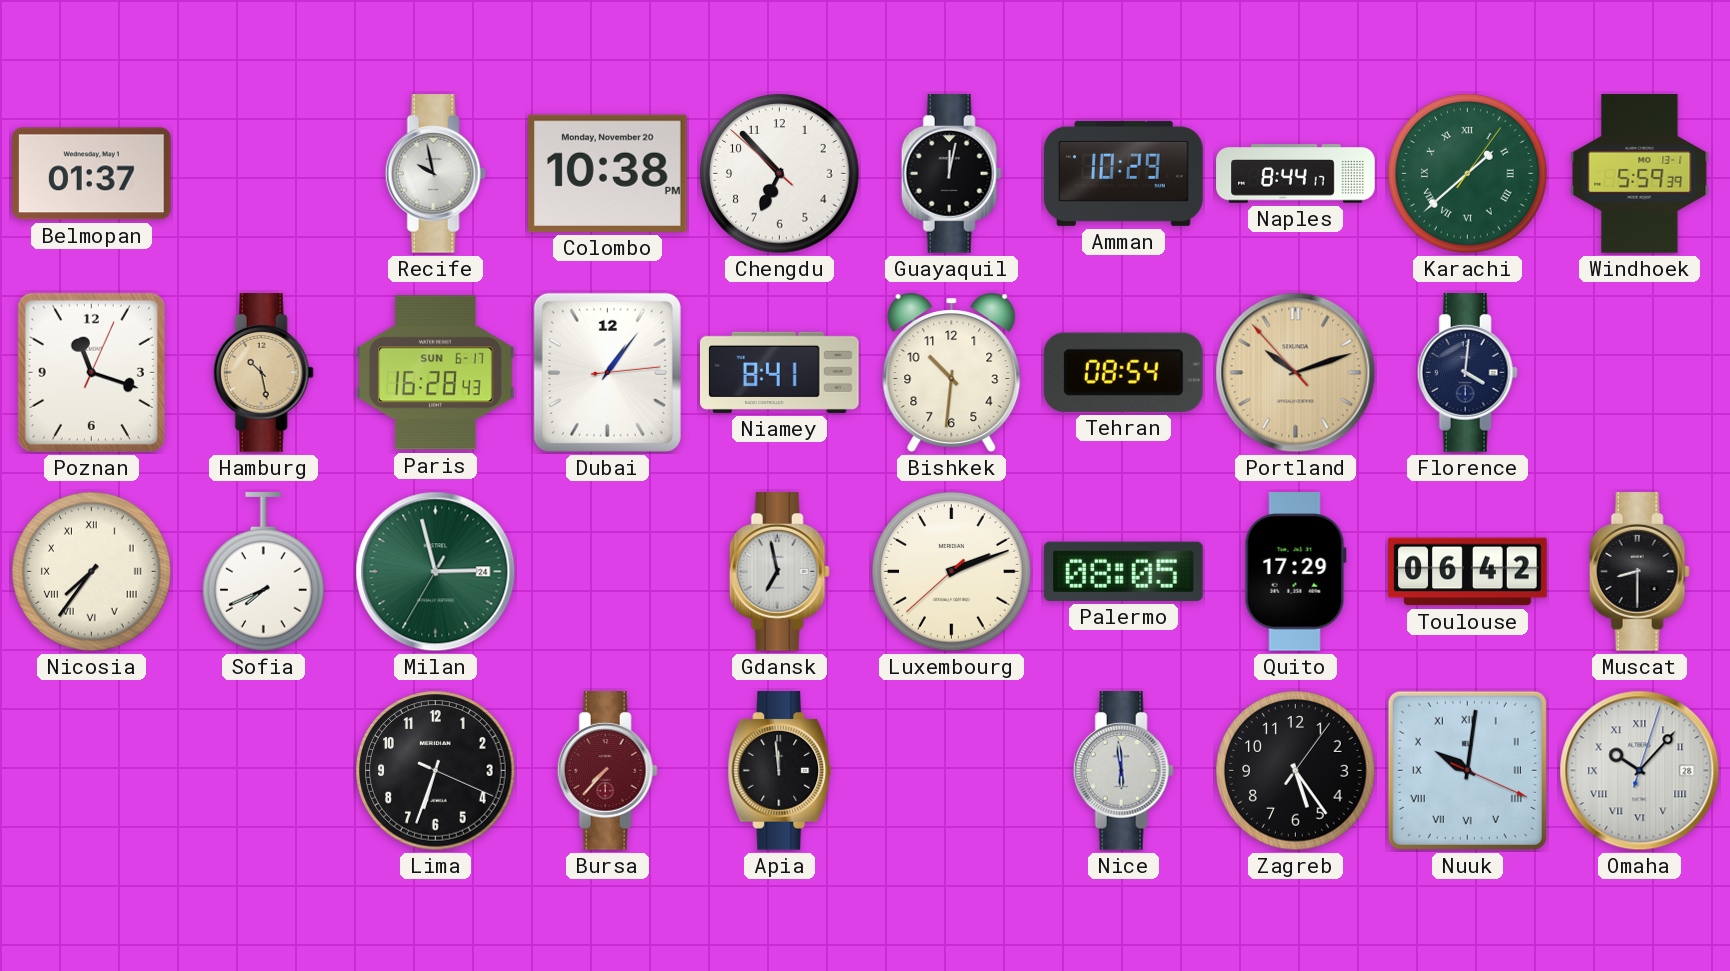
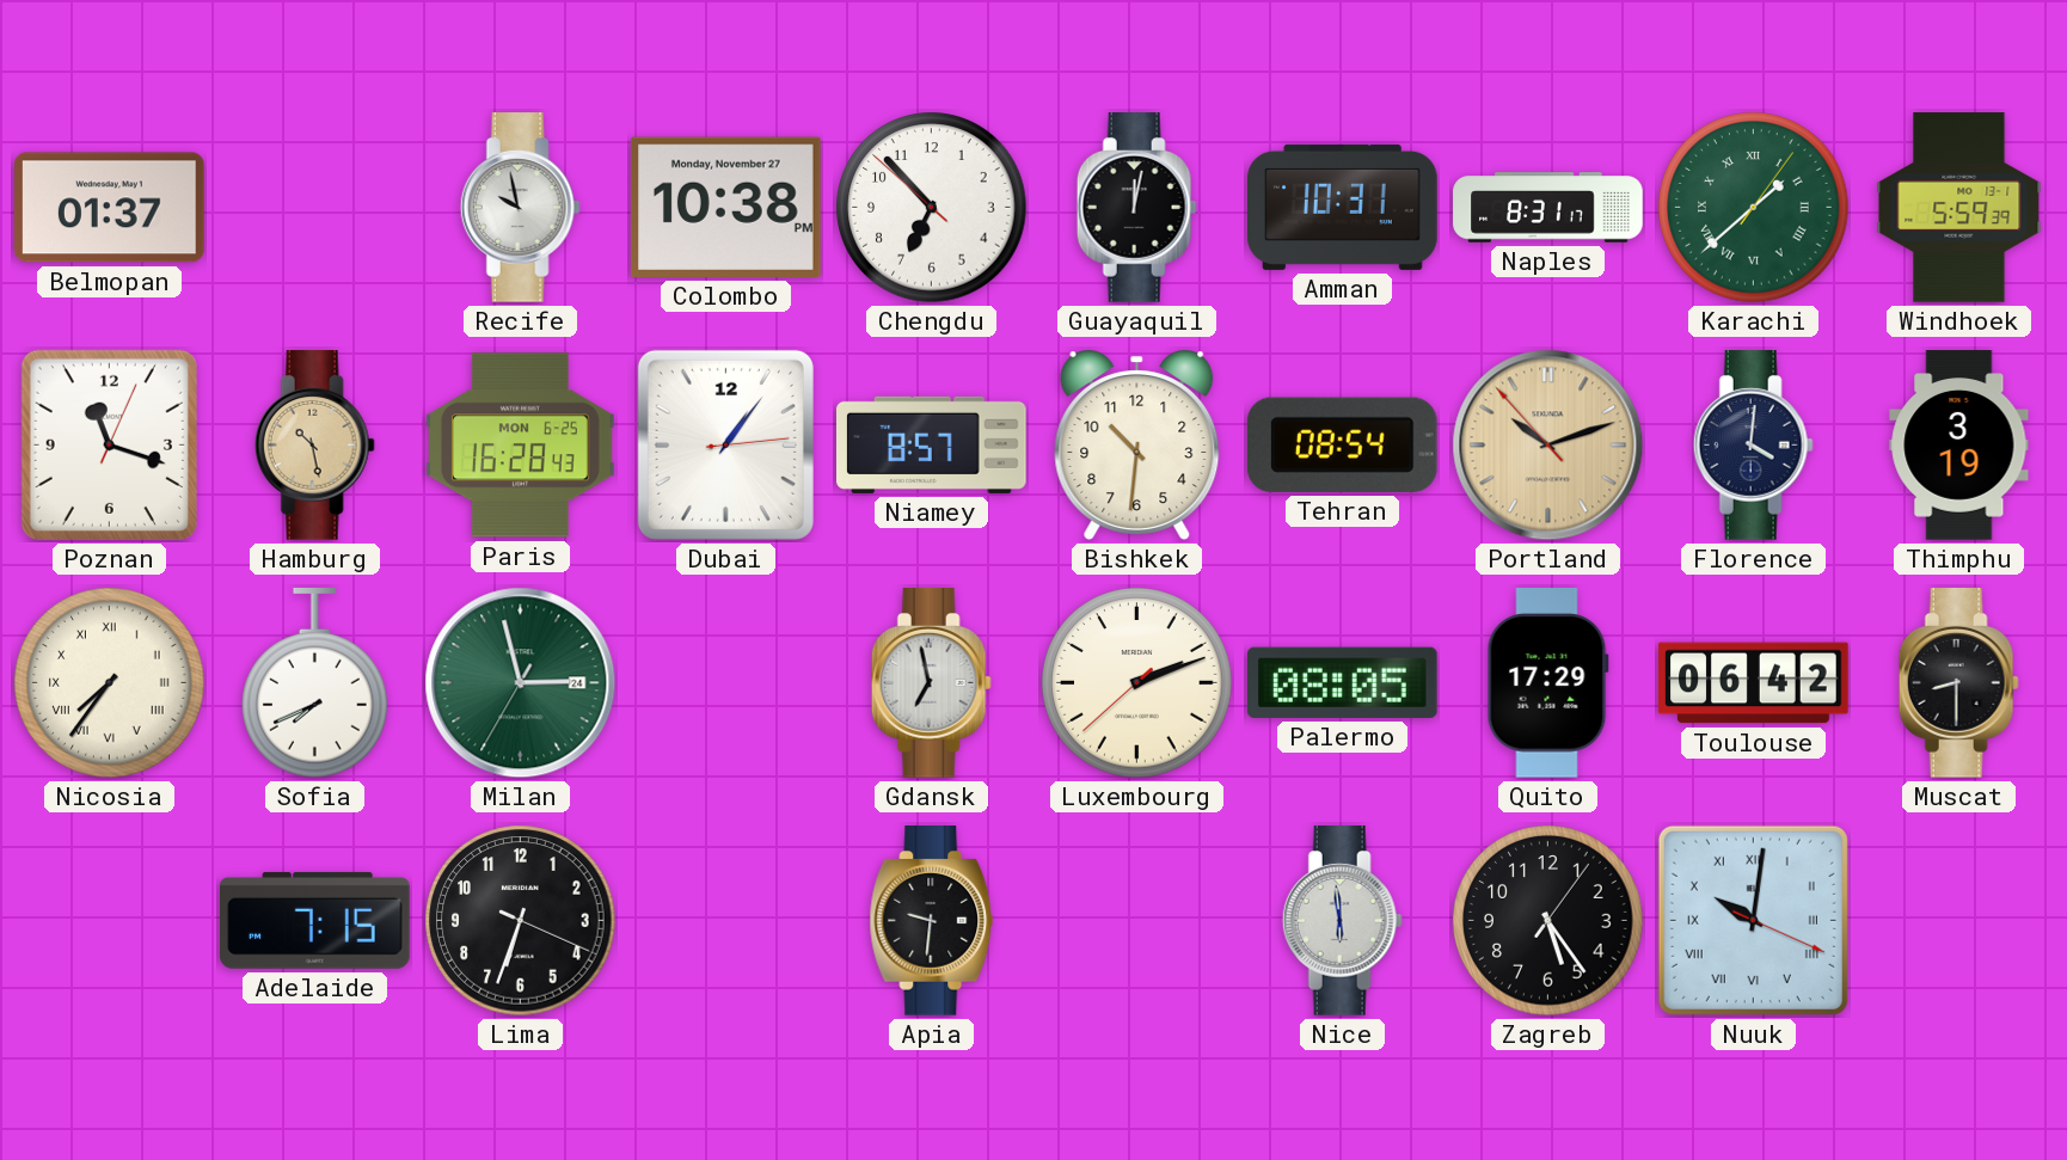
Colombo date: Monday, November 20 -> Monday, November 27 (725, 207)
Amman: 10:29 -> 10:31 (1343, 207)
Naples: 8:44 -> 8:31 (1548, 208)
Paris date: SUN 6-17 -> MON 6-25 (521, 446)
Niamey: 8:41 -> 8:57 (932, 444)
Thimphu: none -> 3:19 (1959, 446)
Adelaide: none -> 7:15 (315, 920)
Bursa: 7:37 -> none (607, 771)
Apia: 11:59 -> 9:31 (932, 921)
Omaha: 10:07 -> none (1640, 771)
